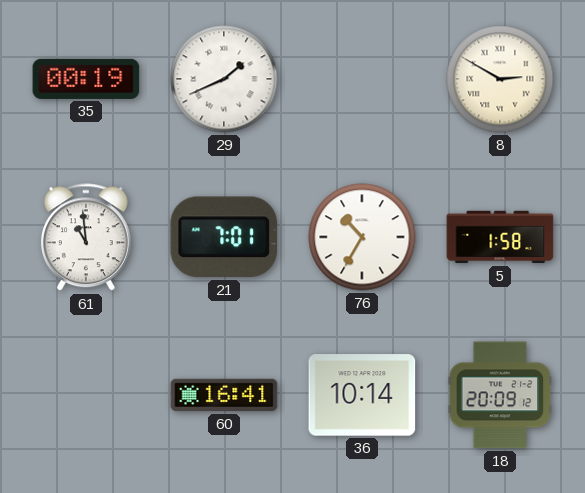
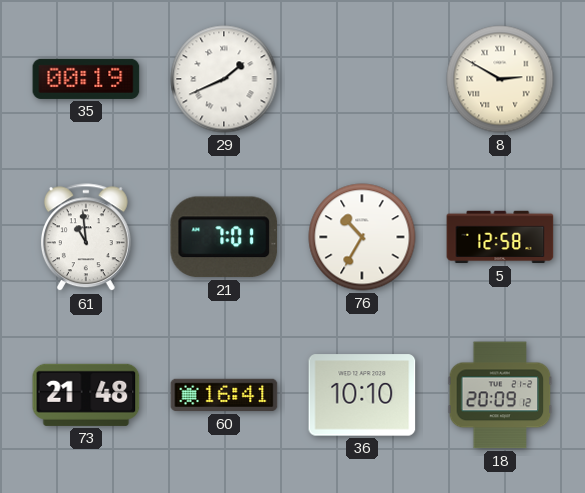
5: 1:58 -> 12:58 (500, 237)
73: none -> 21:48 (86, 395)
36: 10:14 -> 10:10 (362, 395)
